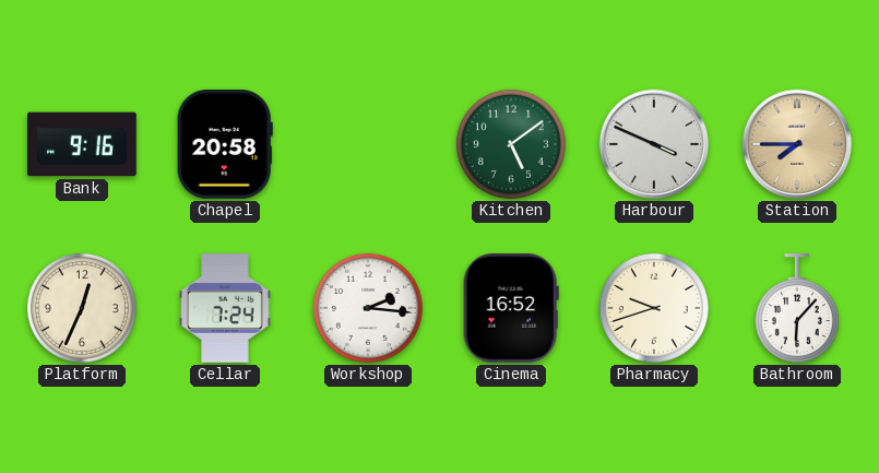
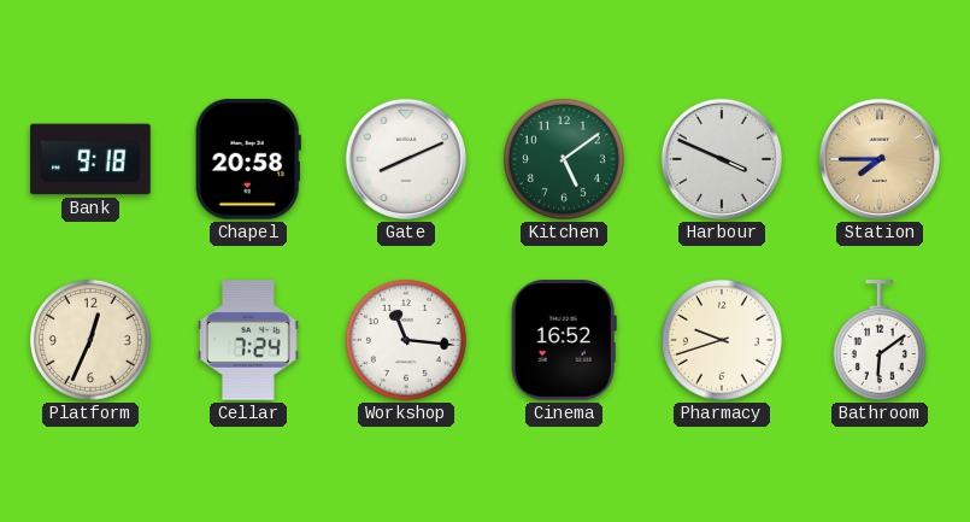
Bank: 9:16 -> 9:18 (90, 159)
Gate: none -> 8:11 (406, 159)
Workshop: 2:16 -> 11:16 (406, 340)
Bathroom: 6:07 -> 6:09 (880, 340)
